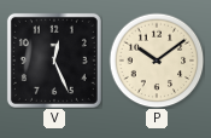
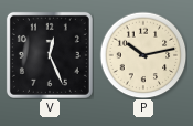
P: 10:09 -> 10:13 (143, 55)
